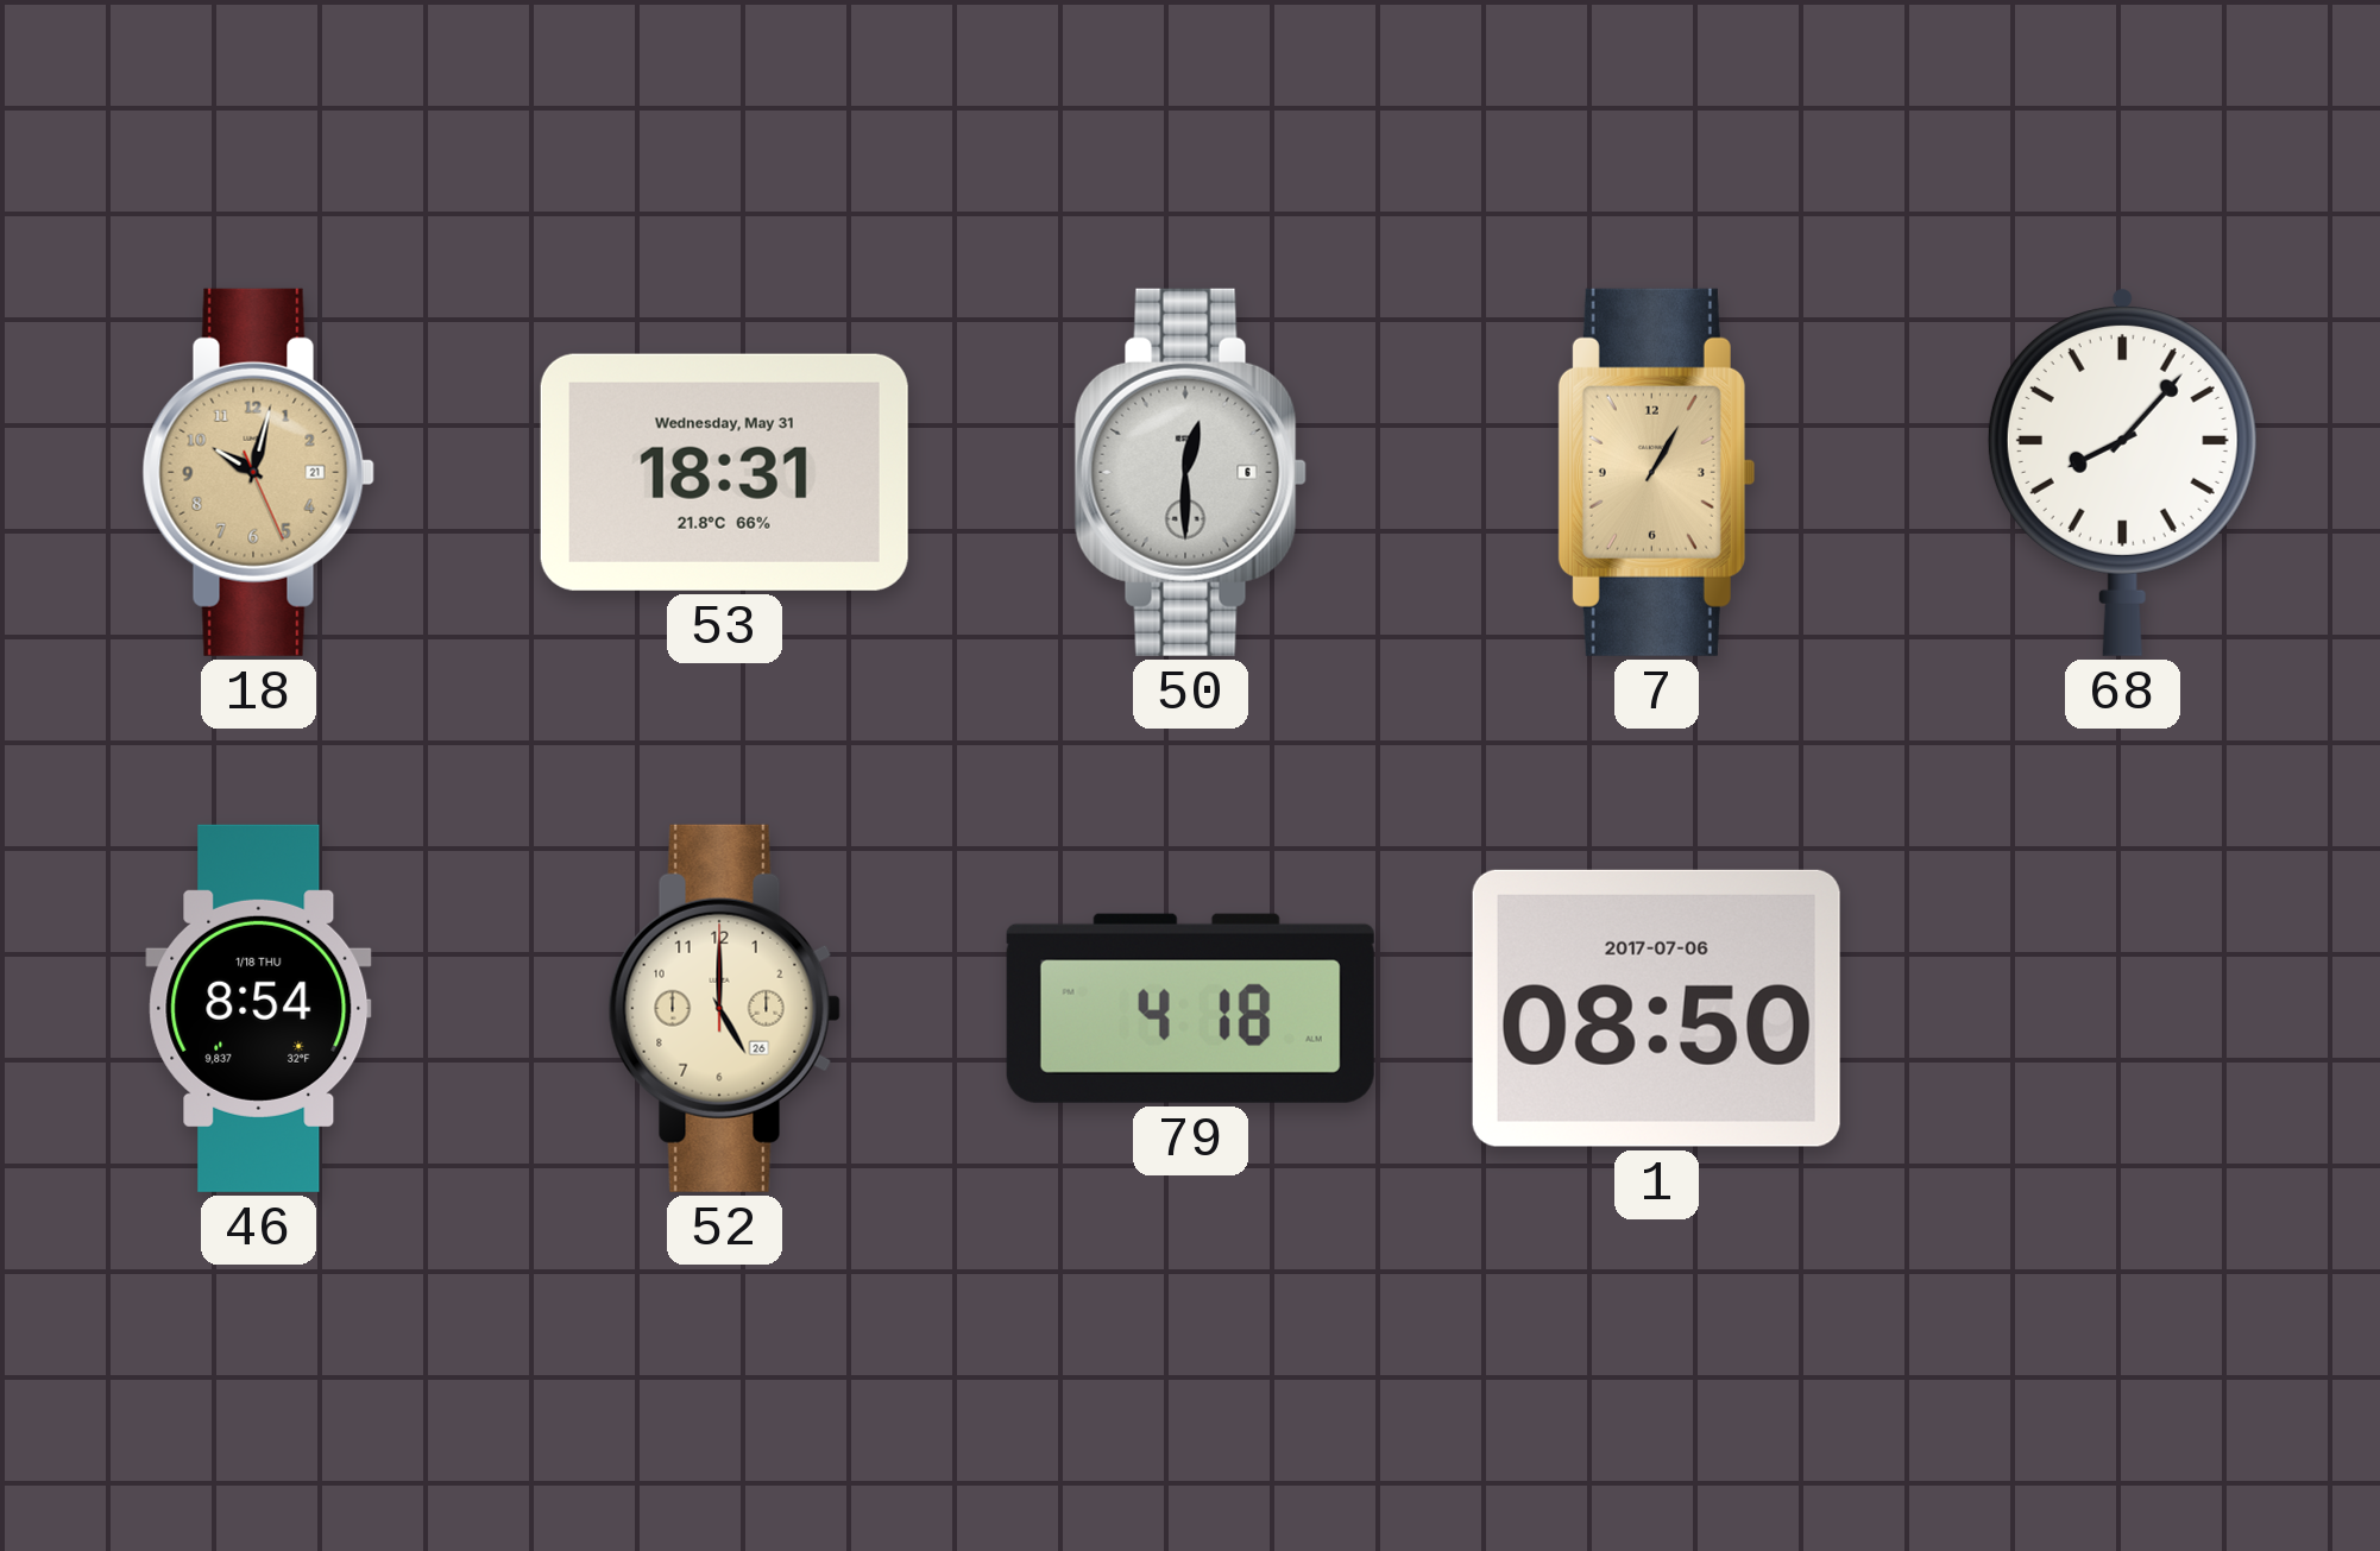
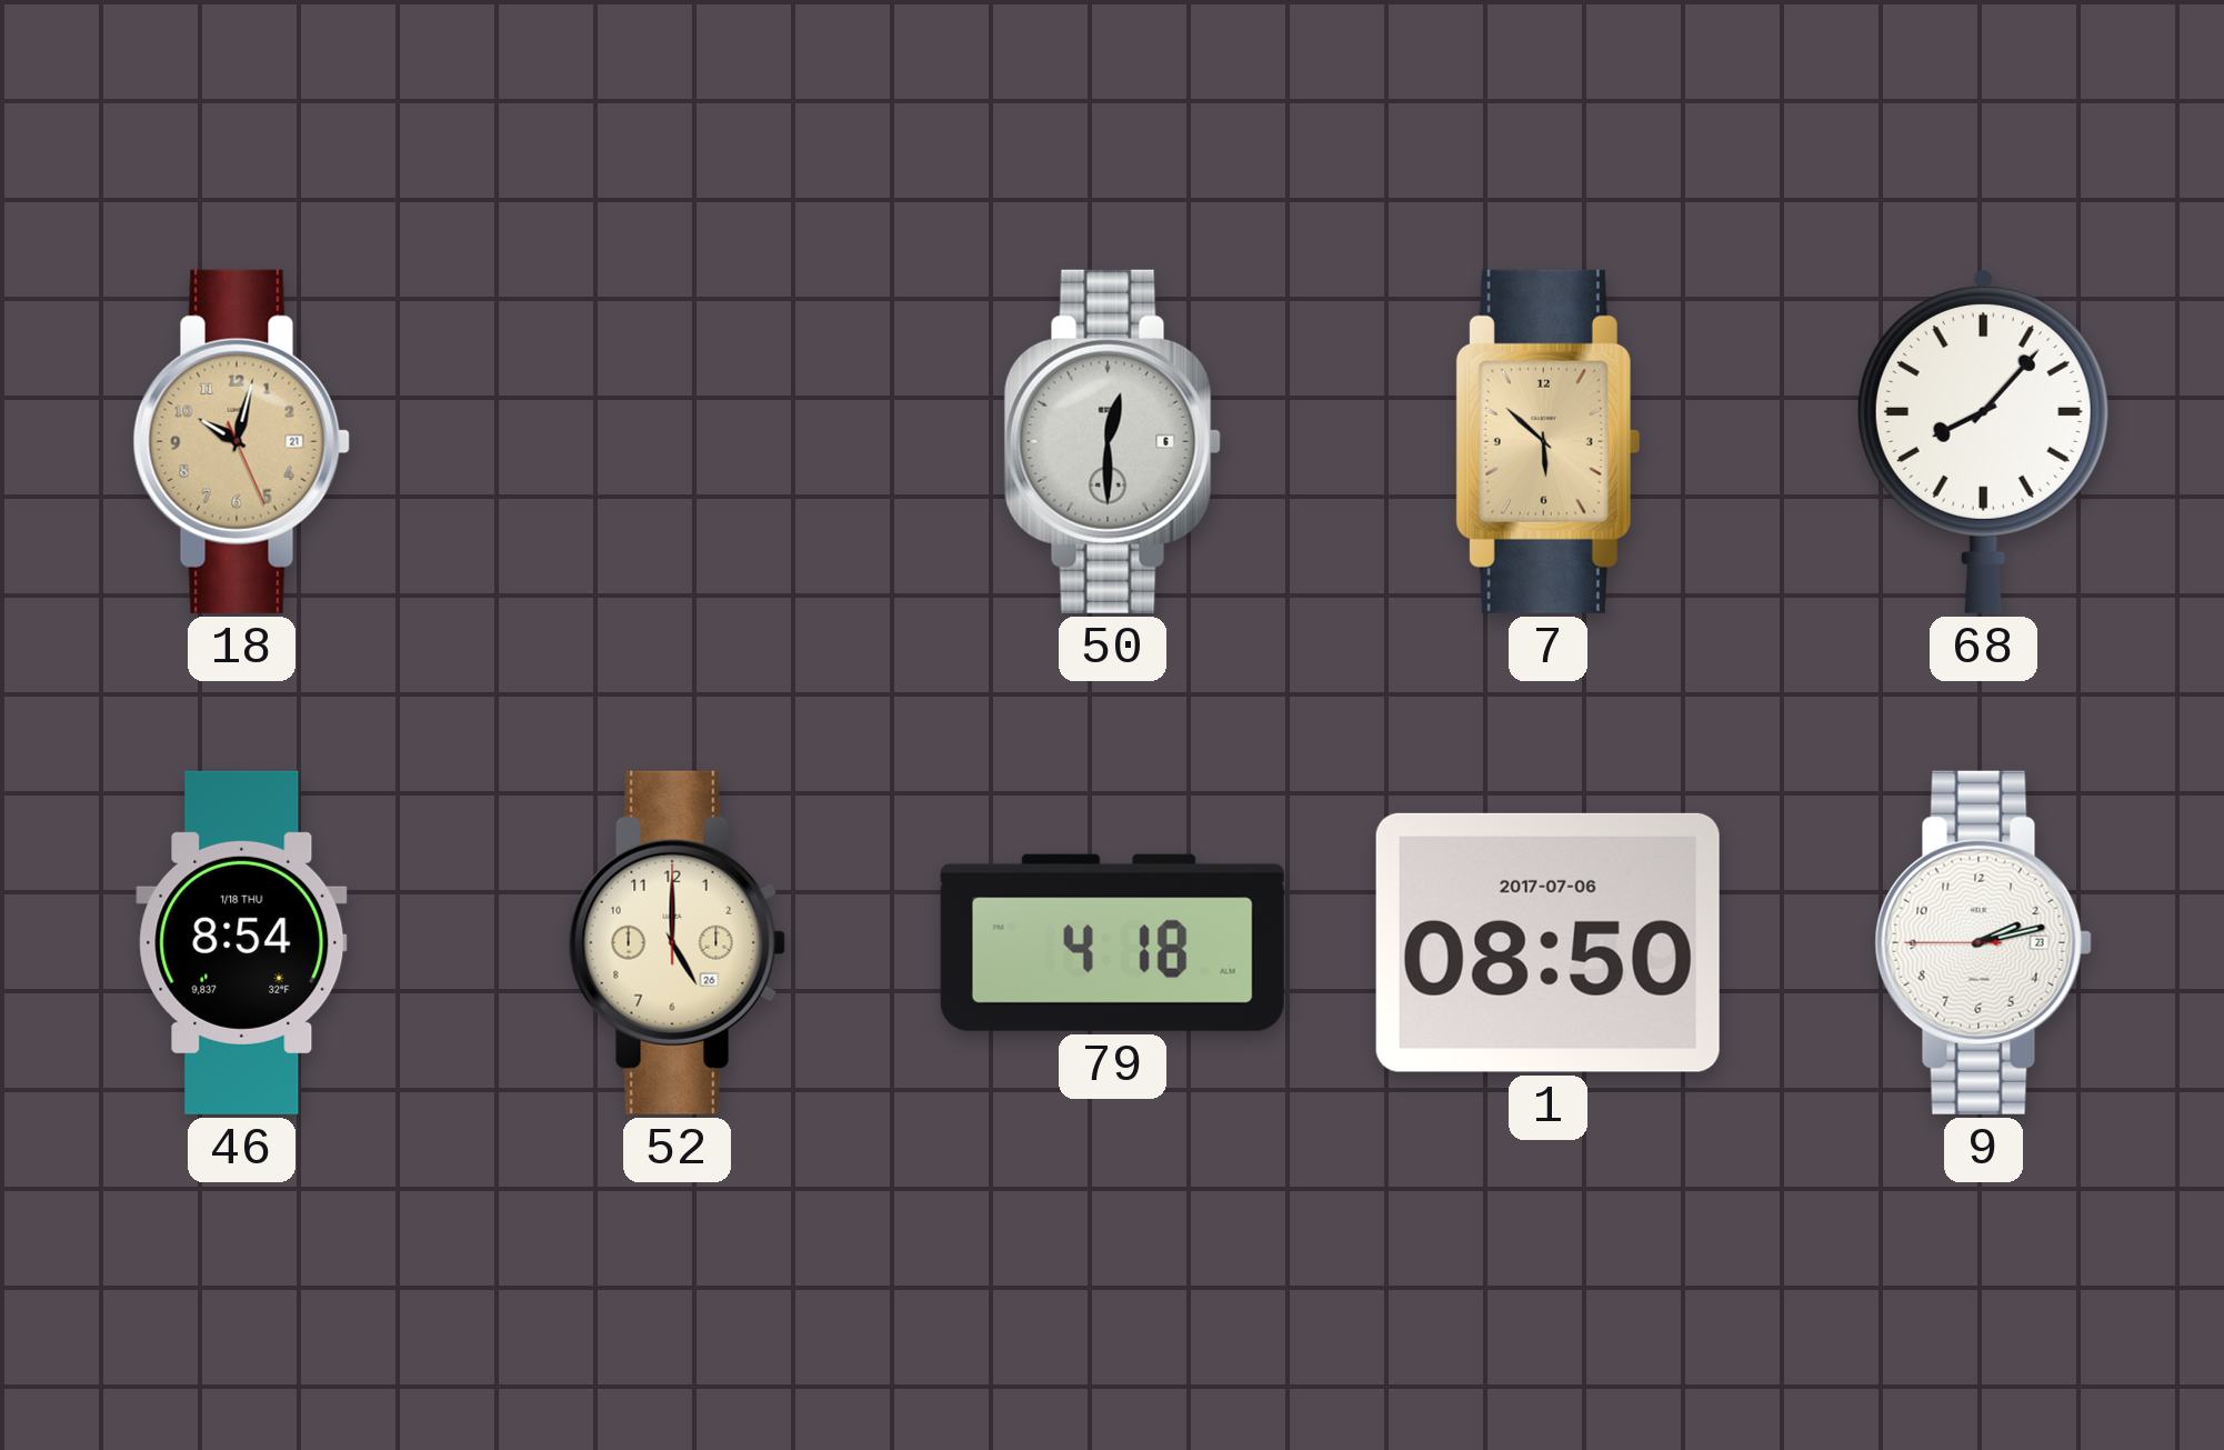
53: 18:31 -> none (724, 472)
7: 1:05 -> 5:52 (1547, 441)
9: none -> 2:12 (1983, 942)
